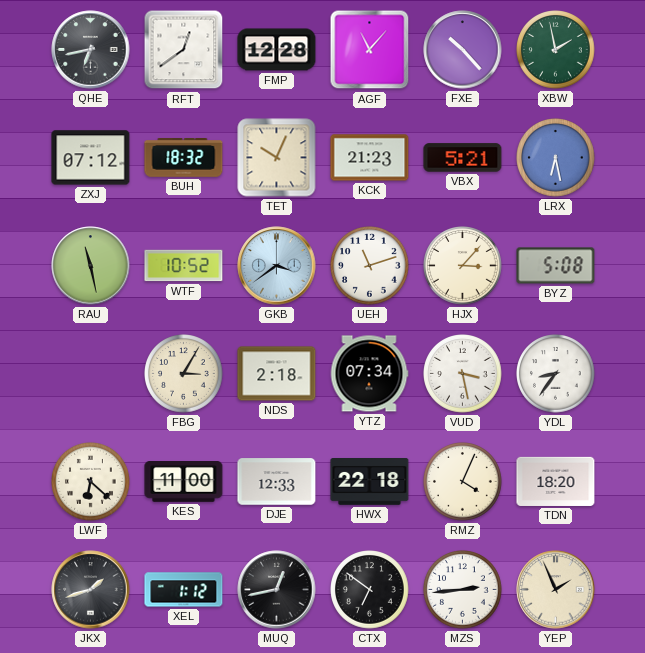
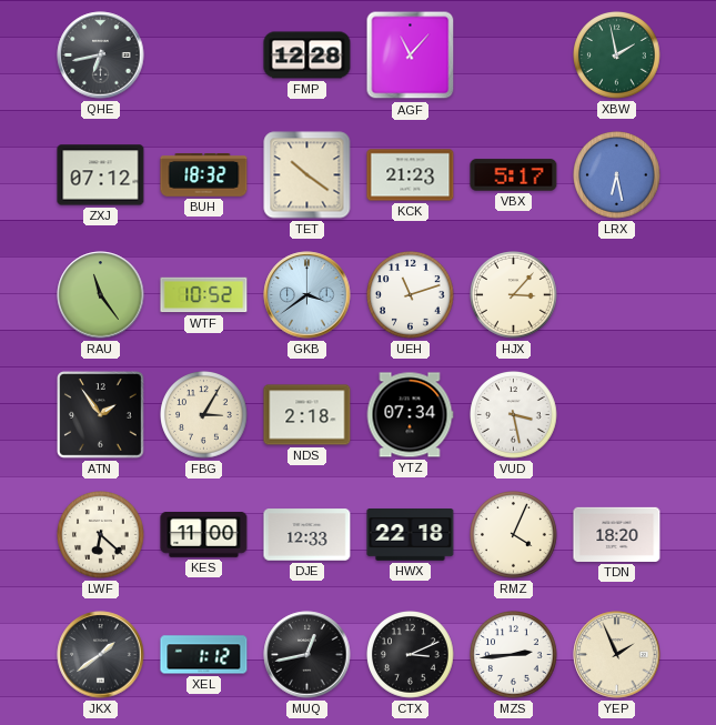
RFT: 12:39 -> none (184, 50)
FXE: 10:23 -> none (463, 50)
TET: 10:04 -> 10:21 (307, 175)
VBX: 5:21 -> 5:17 (514, 175)
RAU: 11:28 -> 11:24 (101, 295)
BYZ: 5:08 -> none (556, 266)
ATN: none -> 1:54 (101, 415)
YDL: 8:36 -> none (556, 374)
JKX: 1:42 -> 1:39 (101, 655)
CTX: 6:51 -> 3:11 (411, 655)
